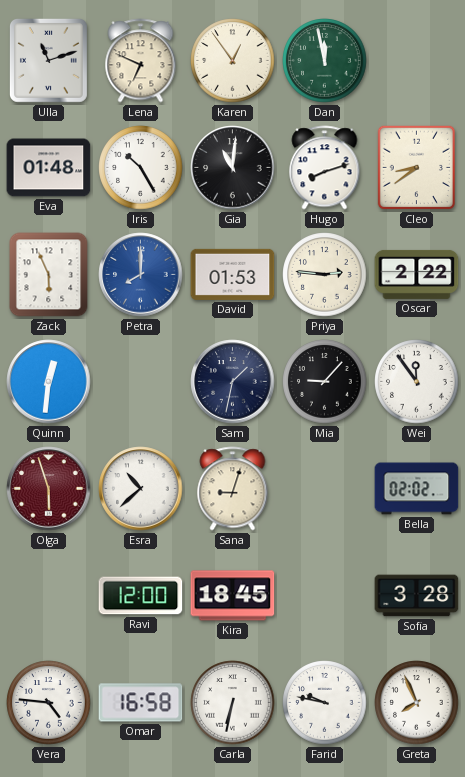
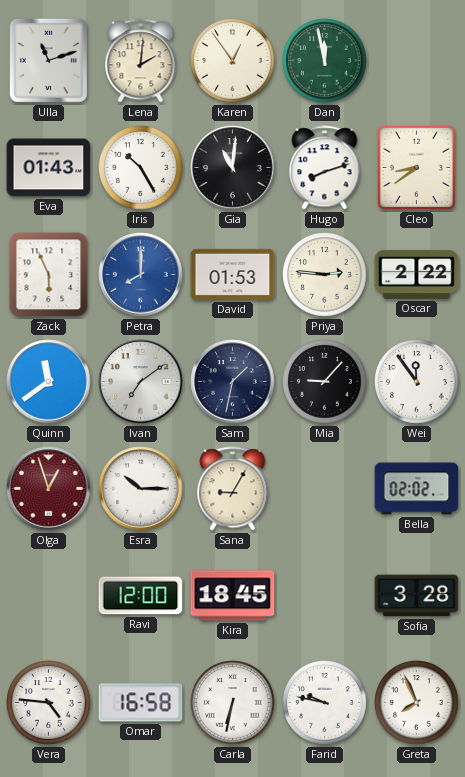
Lena: 6:49 -> 2:01 (141, 61)
Eva: 01:48 -> 01:43 (49, 168)
Quinn: 12:31 -> 11:39 (49, 382)
Ivan: none -> 7:09 (141, 382)
Olga: 5:57 -> 12:57 (49, 489)
Esra: 10:38 -> 10:15 (141, 489)
Sana: 9:03 -> 9:05 (233, 489)
